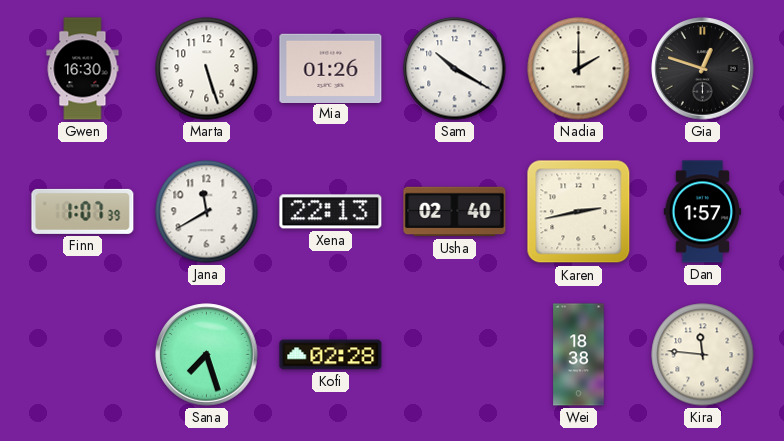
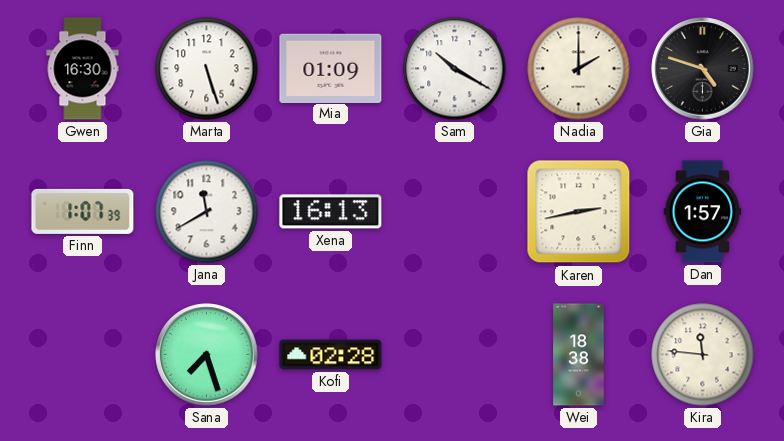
Mia: 01:26 -> 01:09 (331, 68)
Gia: 12:48 -> 4:48 (703, 69)
Xena: 22:13 -> 16:13 (331, 212)
Usha: 02:40 -> none (455, 212)
